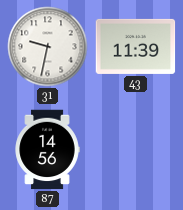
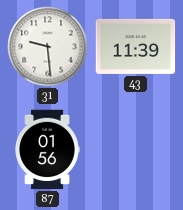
31: 9:32 -> 9:29 (48, 47)
87: 14:56 -> 01:56 (47, 150)
